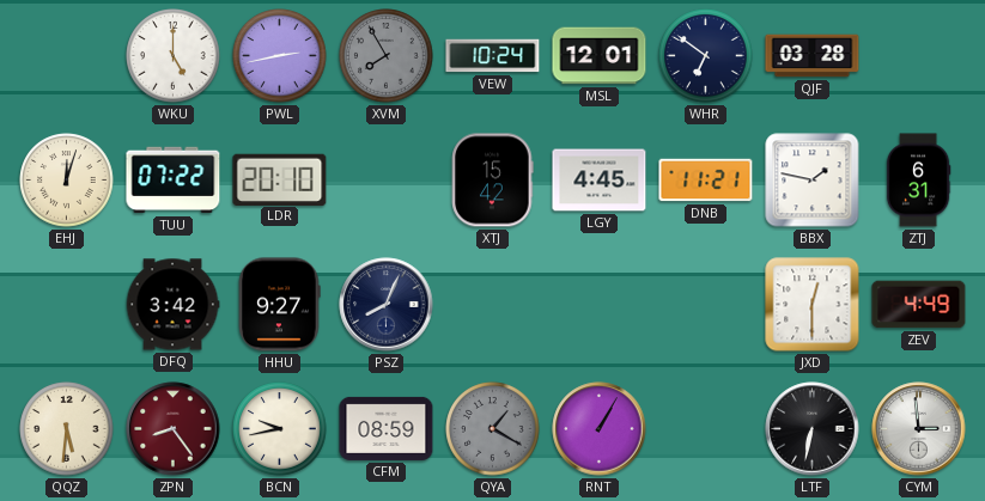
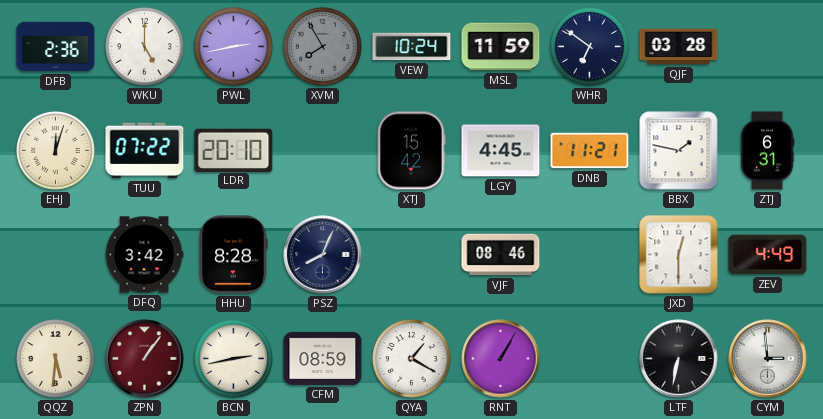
DFB: none -> 2:36 (56, 47)
MSL: 12:01 -> 11:59 (501, 47)
HHU: 9:27 -> 8:28 (233, 255)
VJF: none -> 08:46 (501, 255)
ZPN: 8:24 -> 1:06 (145, 359)
BCN: 9:43 -> 2:43 (234, 359)
QYA dial: grey -> white (412, 359)
